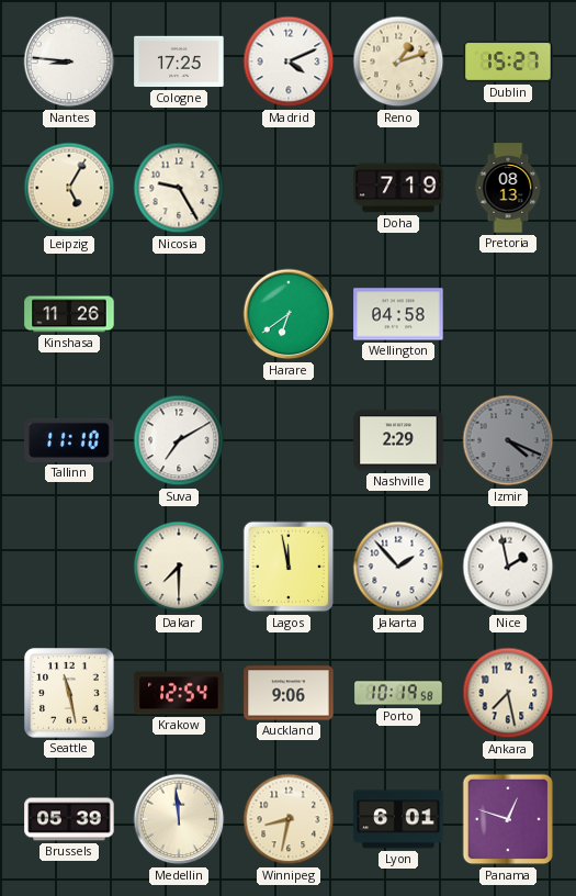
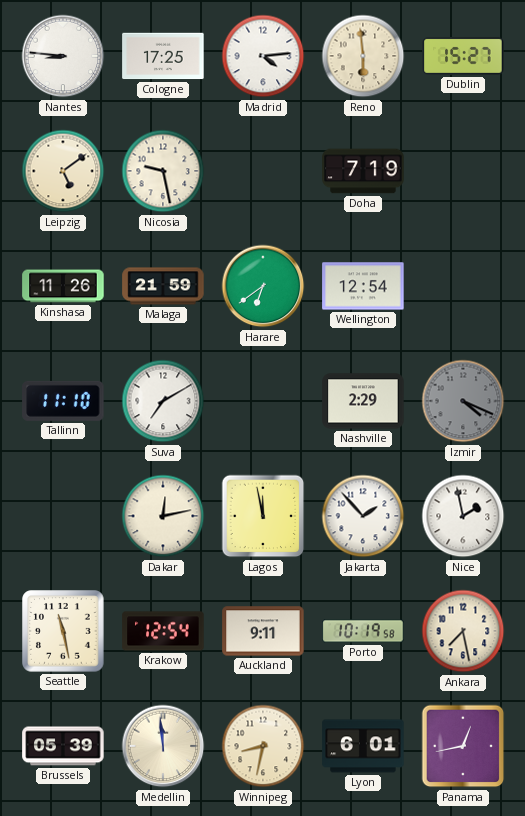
Madrid: 4:11 -> 4:14 (263, 56)
Reno: 1:12 -> 5:59 (363, 56)
Leipzig: 5:05 -> 5:09 (63, 171)
Nicosia: 9:25 -> 9:28 (163, 171)
Pretoria: 08:13 -> none (508, 188)
Malaga: none -> 21:59 (163, 286)
Wellington: 04:58 -> 12:54 (363, 286)
Dakar: 7:30 -> 12:13 (163, 516)
Auckland: 9:06 -> 9:11 (263, 631)
Panama: 12:48 -> 12:43 (463, 746)
